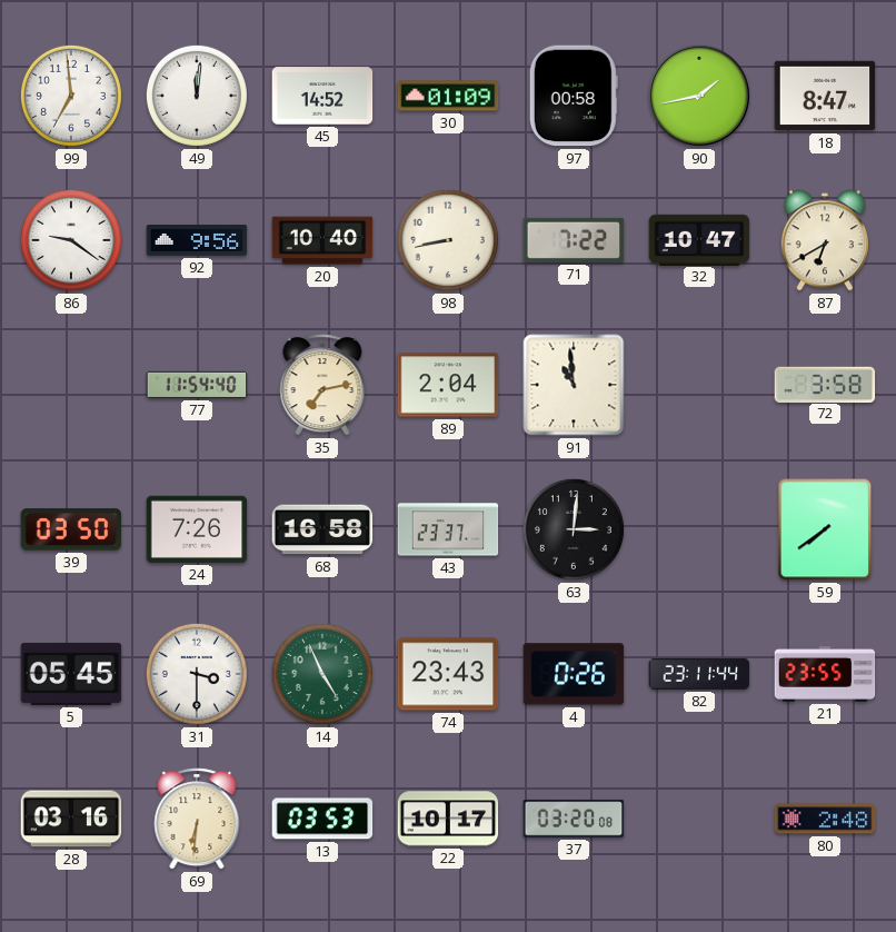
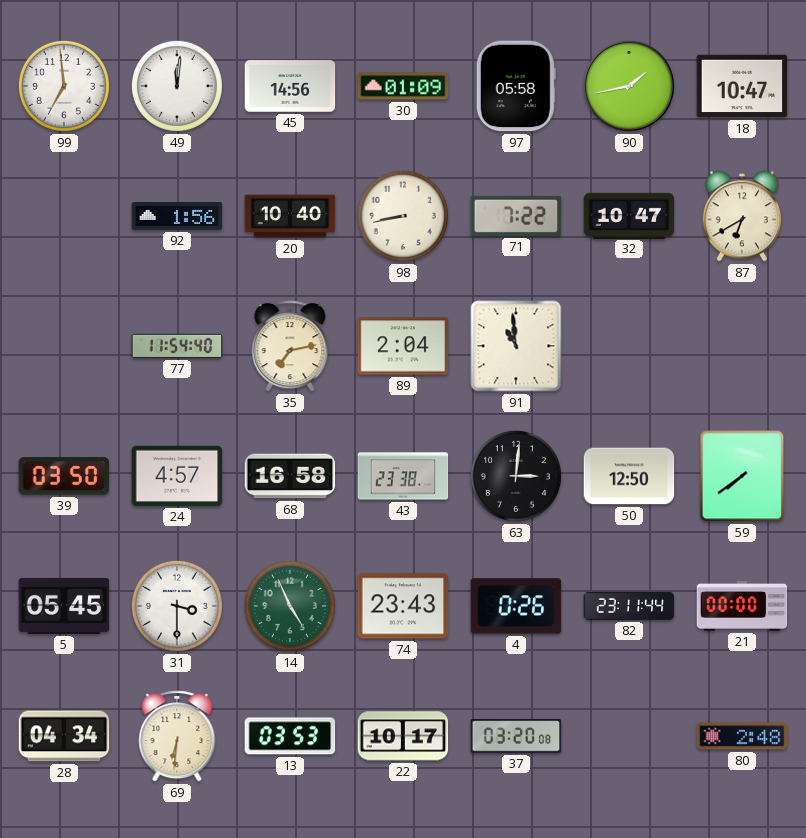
45: 14:52 -> 14:56 (290, 86)
97: 00:58 -> 05:58 (516, 86)
18: 8:47 -> 10:47 (742, 86)
86: 9:21 -> none (71, 240)
92: 9:56 -> 1:56 (177, 217)
72: 3:58 -> none (825, 384)
24: 7:26 -> 4:57 (177, 476)
43: 23:37 -> 23:38 (403, 476)
50: none -> 12:50 (629, 476)
21: 23:55 -> 00:00 (742, 607)
28: 03:16 -> 04:34 (64, 736)
